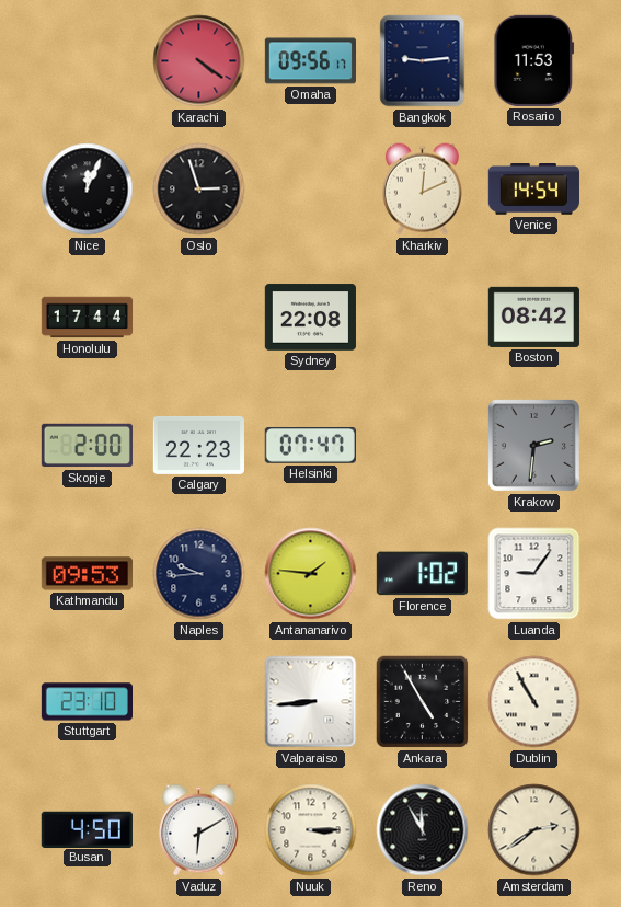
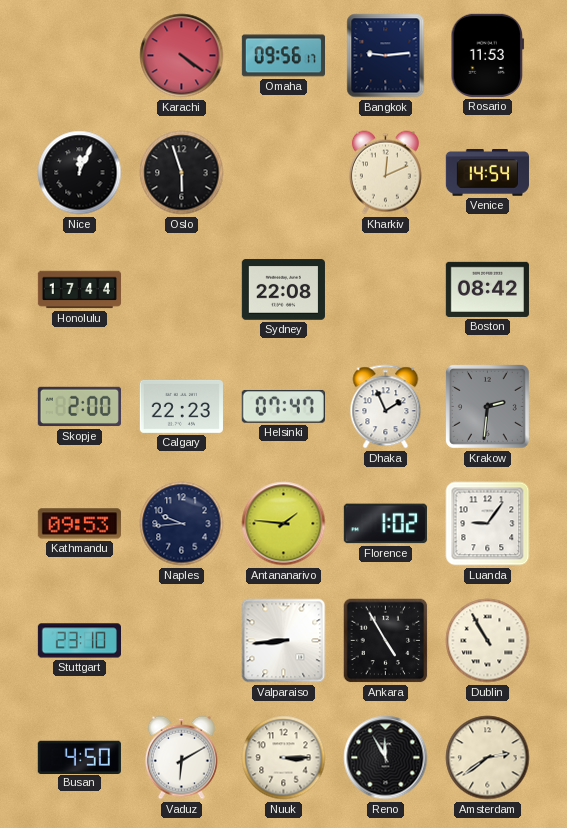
Oslo: 2:57 -> 5:57 (182, 173)
Dhaka: none -> 1:56 (386, 407)
